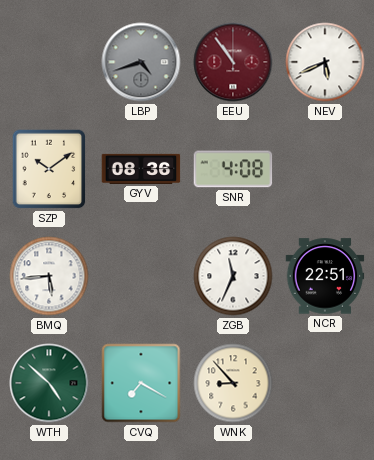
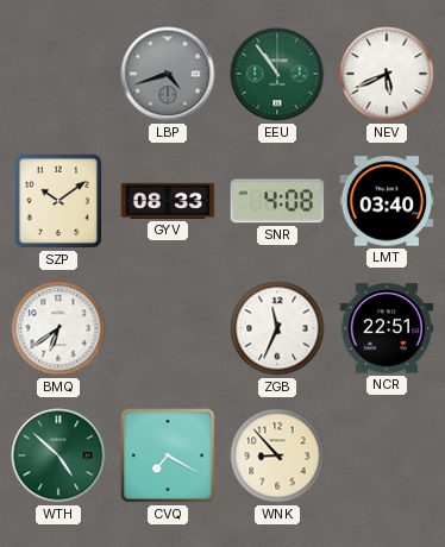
EEU dial: burgundy -> green (277, 74)
GYV: 08:36 -> 08:33 (168, 201)
LMT: none -> 03:40 (387, 201)
BMQ: 5:44 -> 6:39 (58, 328)
